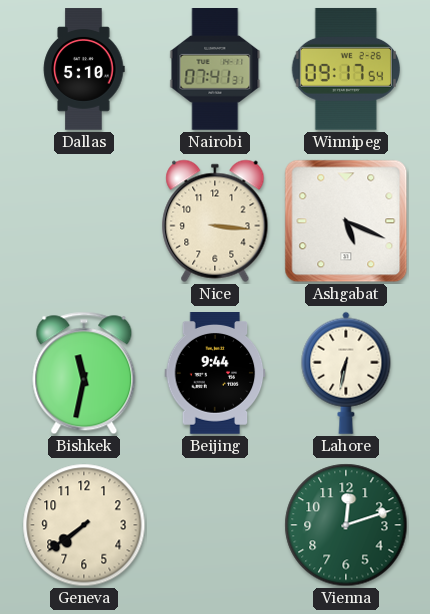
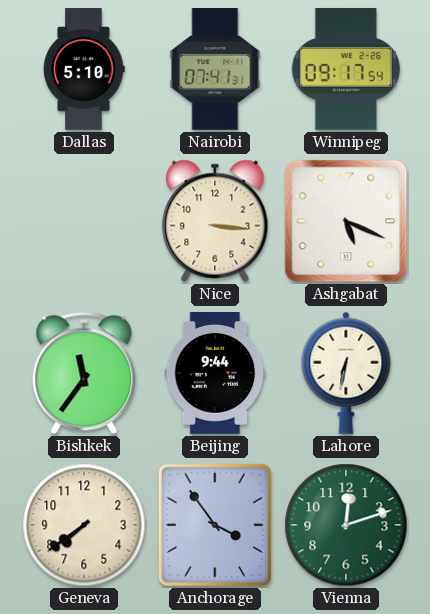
Bishkek: 11:32 -> 11:36 (84, 373)
Anchorage: none -> 3:54 (215, 525)
